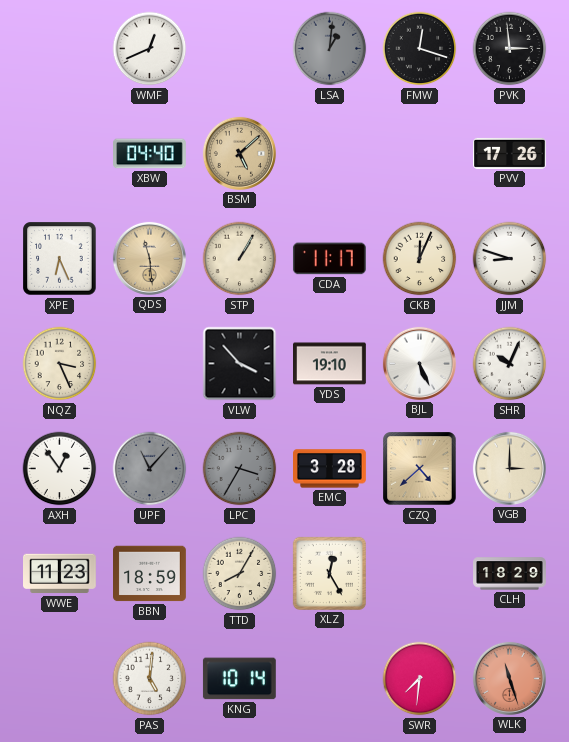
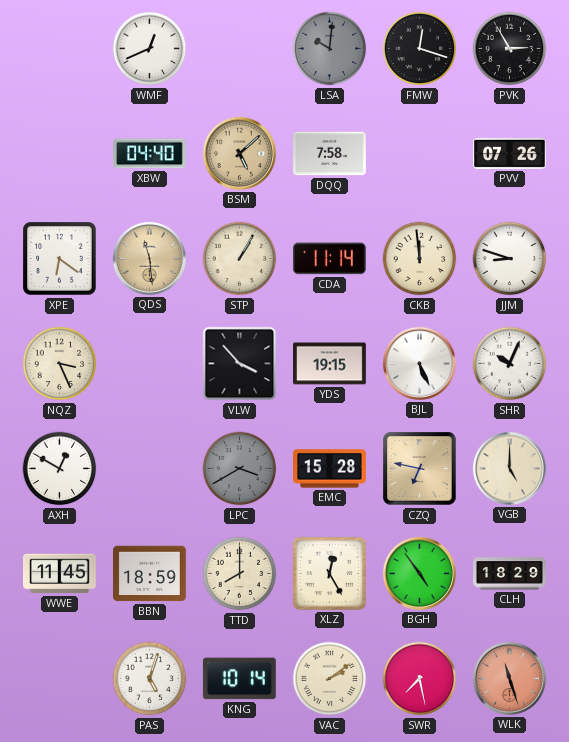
LSA: 1:01 -> 10:01 (330, 49)
PVK: 2:59 -> 2:55 (510, 49)
DQQ: none -> 7:58 (330, 154)
PVV: 17:26 -> 07:26 (510, 153)
XPE: 6:26 -> 6:21 (60, 259)
CDA: 11:17 -> 11:14 (329, 259)
CKB: 12:04 -> 11:59 (420, 259)
YDS: 19:10 -> 19:15 (330, 364)
AXH: 12:54 -> 12:50 (60, 469)
UPF: 11:07 -> none (150, 469)
LPC: 3:35 -> 3:40 (240, 469)
EMC: 3:28 -> 15:28 (330, 469)
CZQ: 4:38 -> 6:47 (420, 469)
VGB: 3:00 -> 5:00 (509, 468)
WWE: 11:23 -> 11:45 (60, 574)
TTD: 8:05 -> 8:00 (240, 574)
BGH: none -> 4:54 (419, 573)
PAS: 5:01 -> 5:03 (150, 679)
VAC: none -> 2:09 (330, 679)
SWR: 7:31 -> 7:28 (420, 679)
